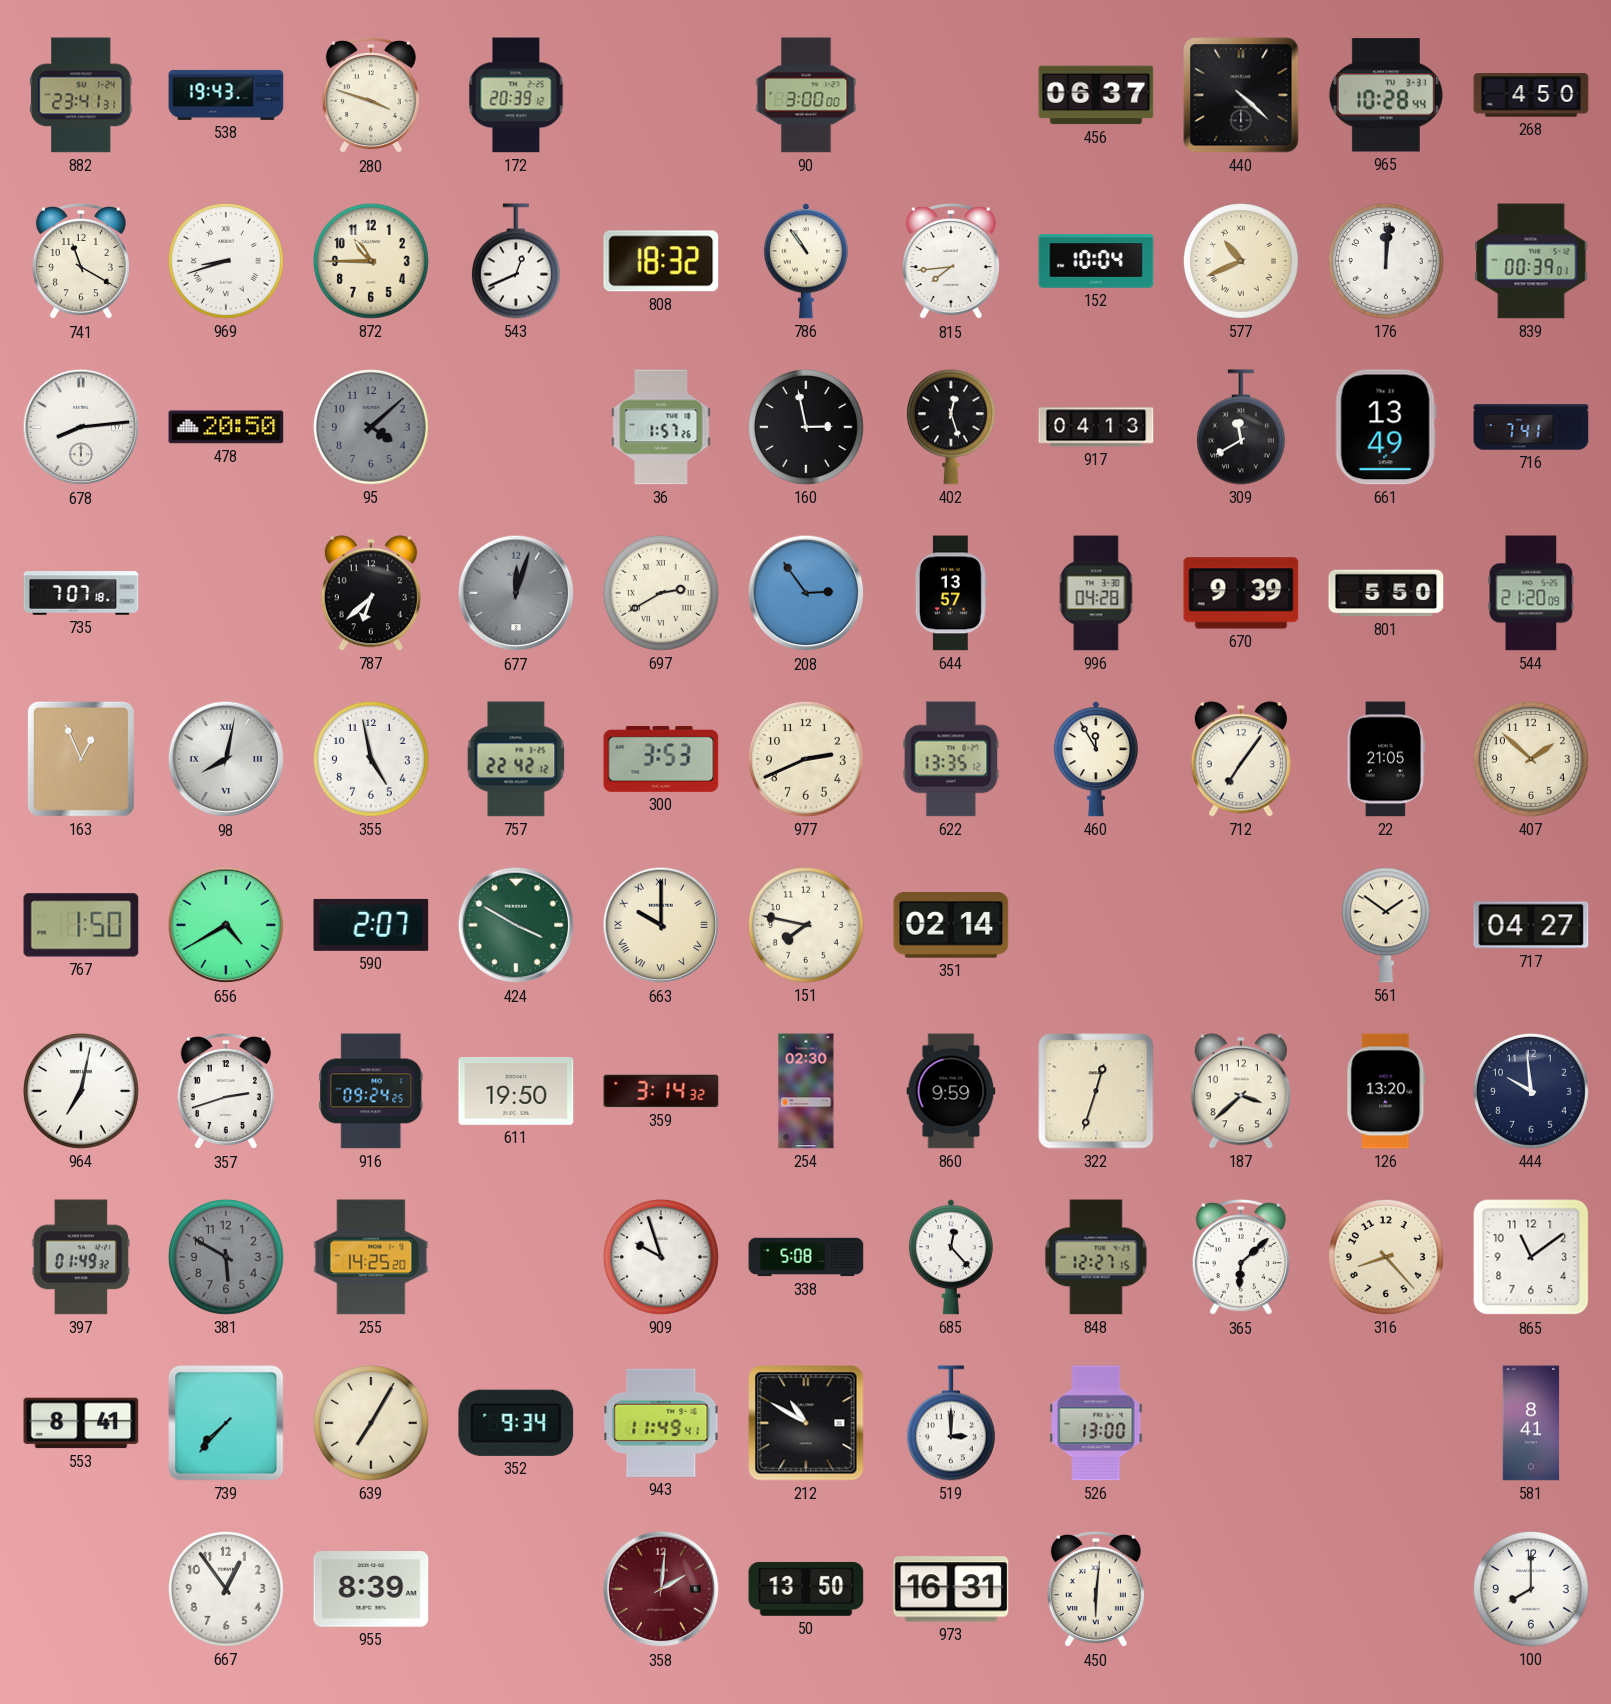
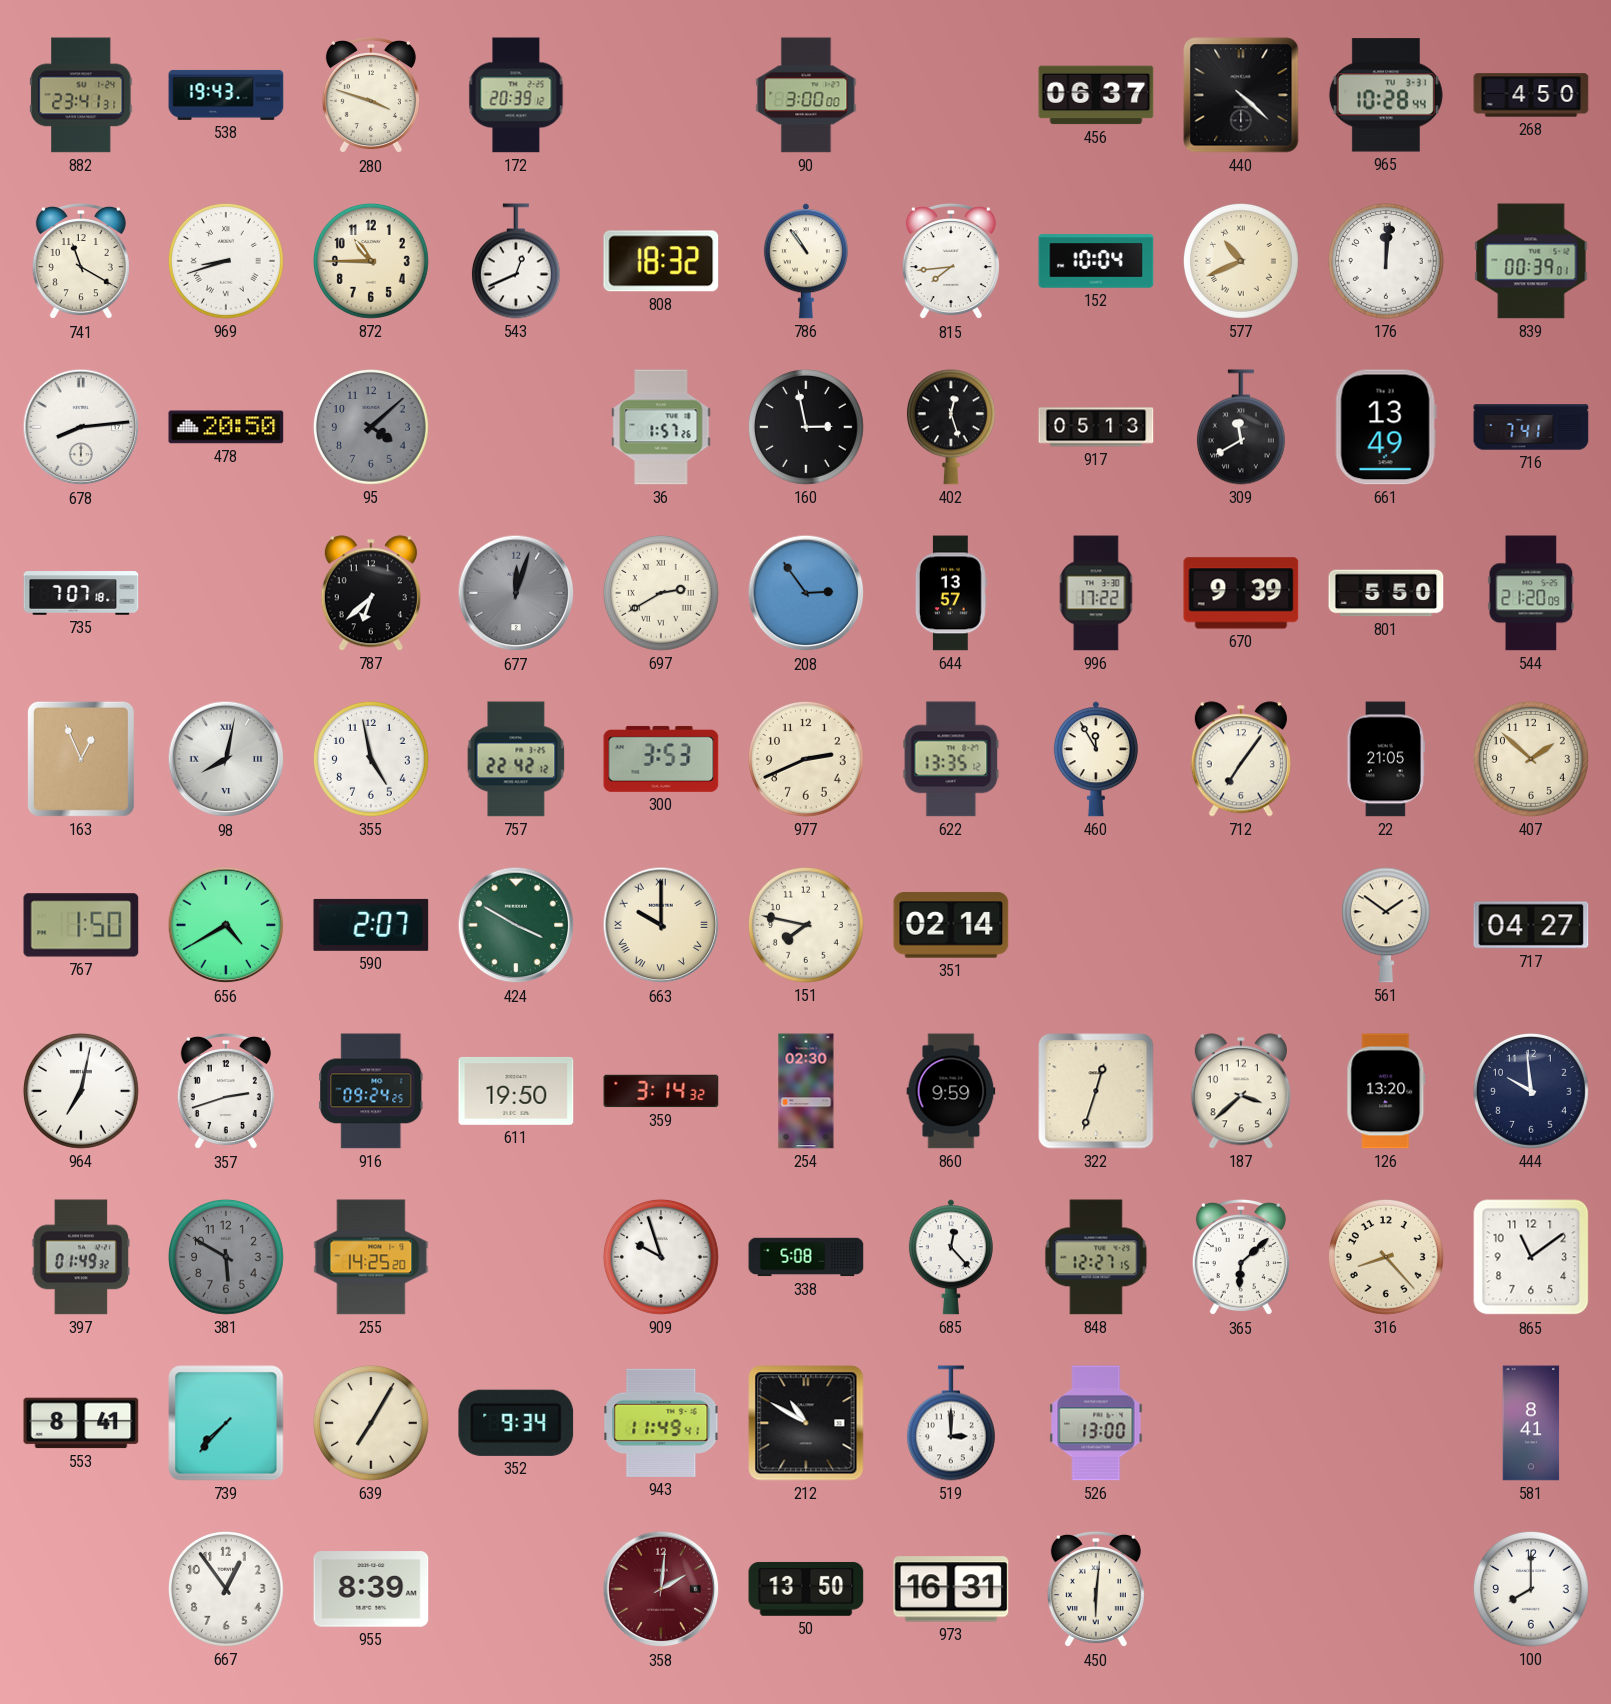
917: 04:13 -> 05:13 (1096, 427)
996: 04:28 -> 17:22 (1096, 593)
